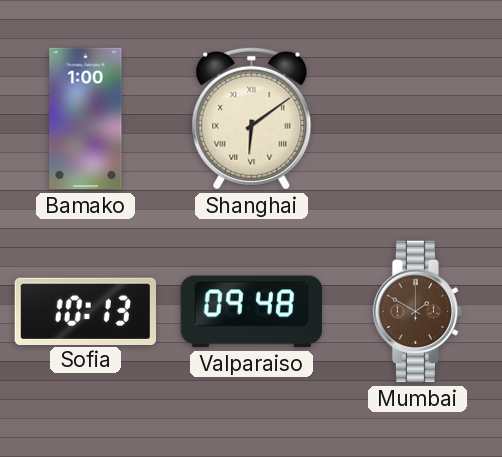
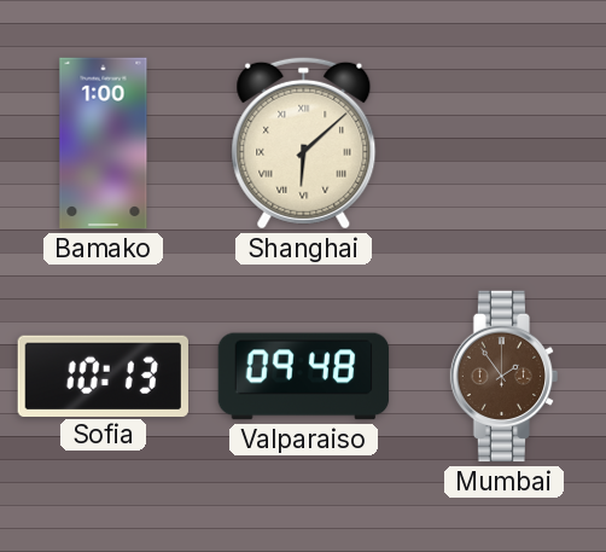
Shanghai: 6:09 -> 6:08 (304, 143)
Mumbai: 1:50 -> 1:54 (505, 377)
